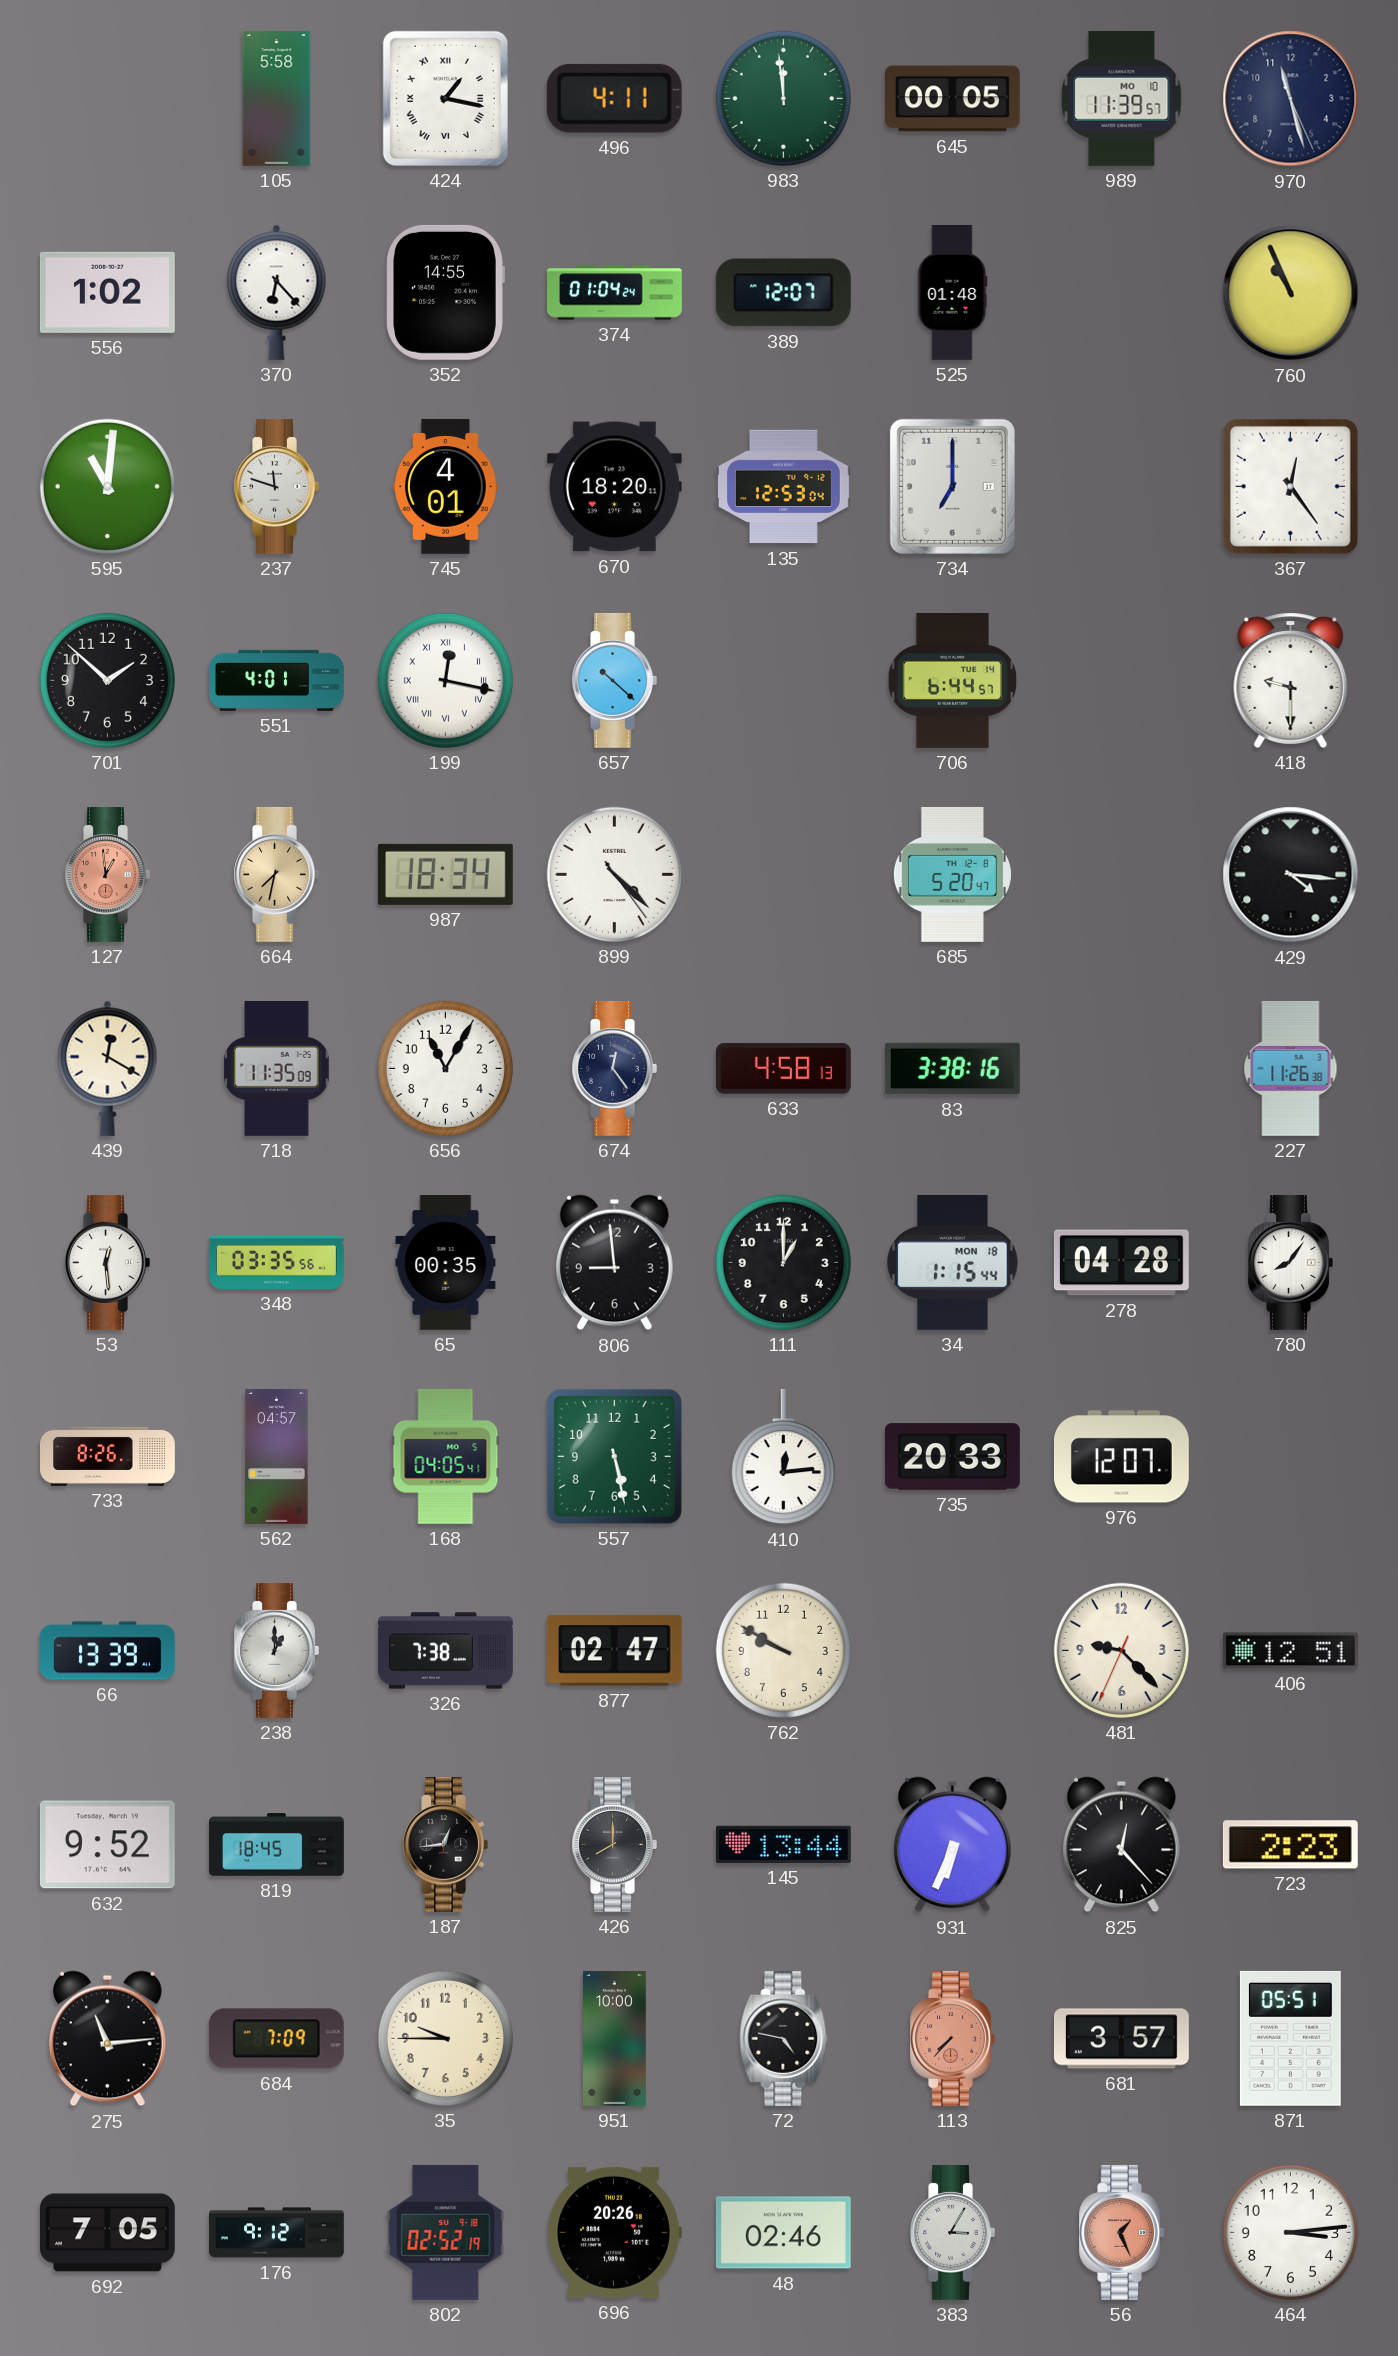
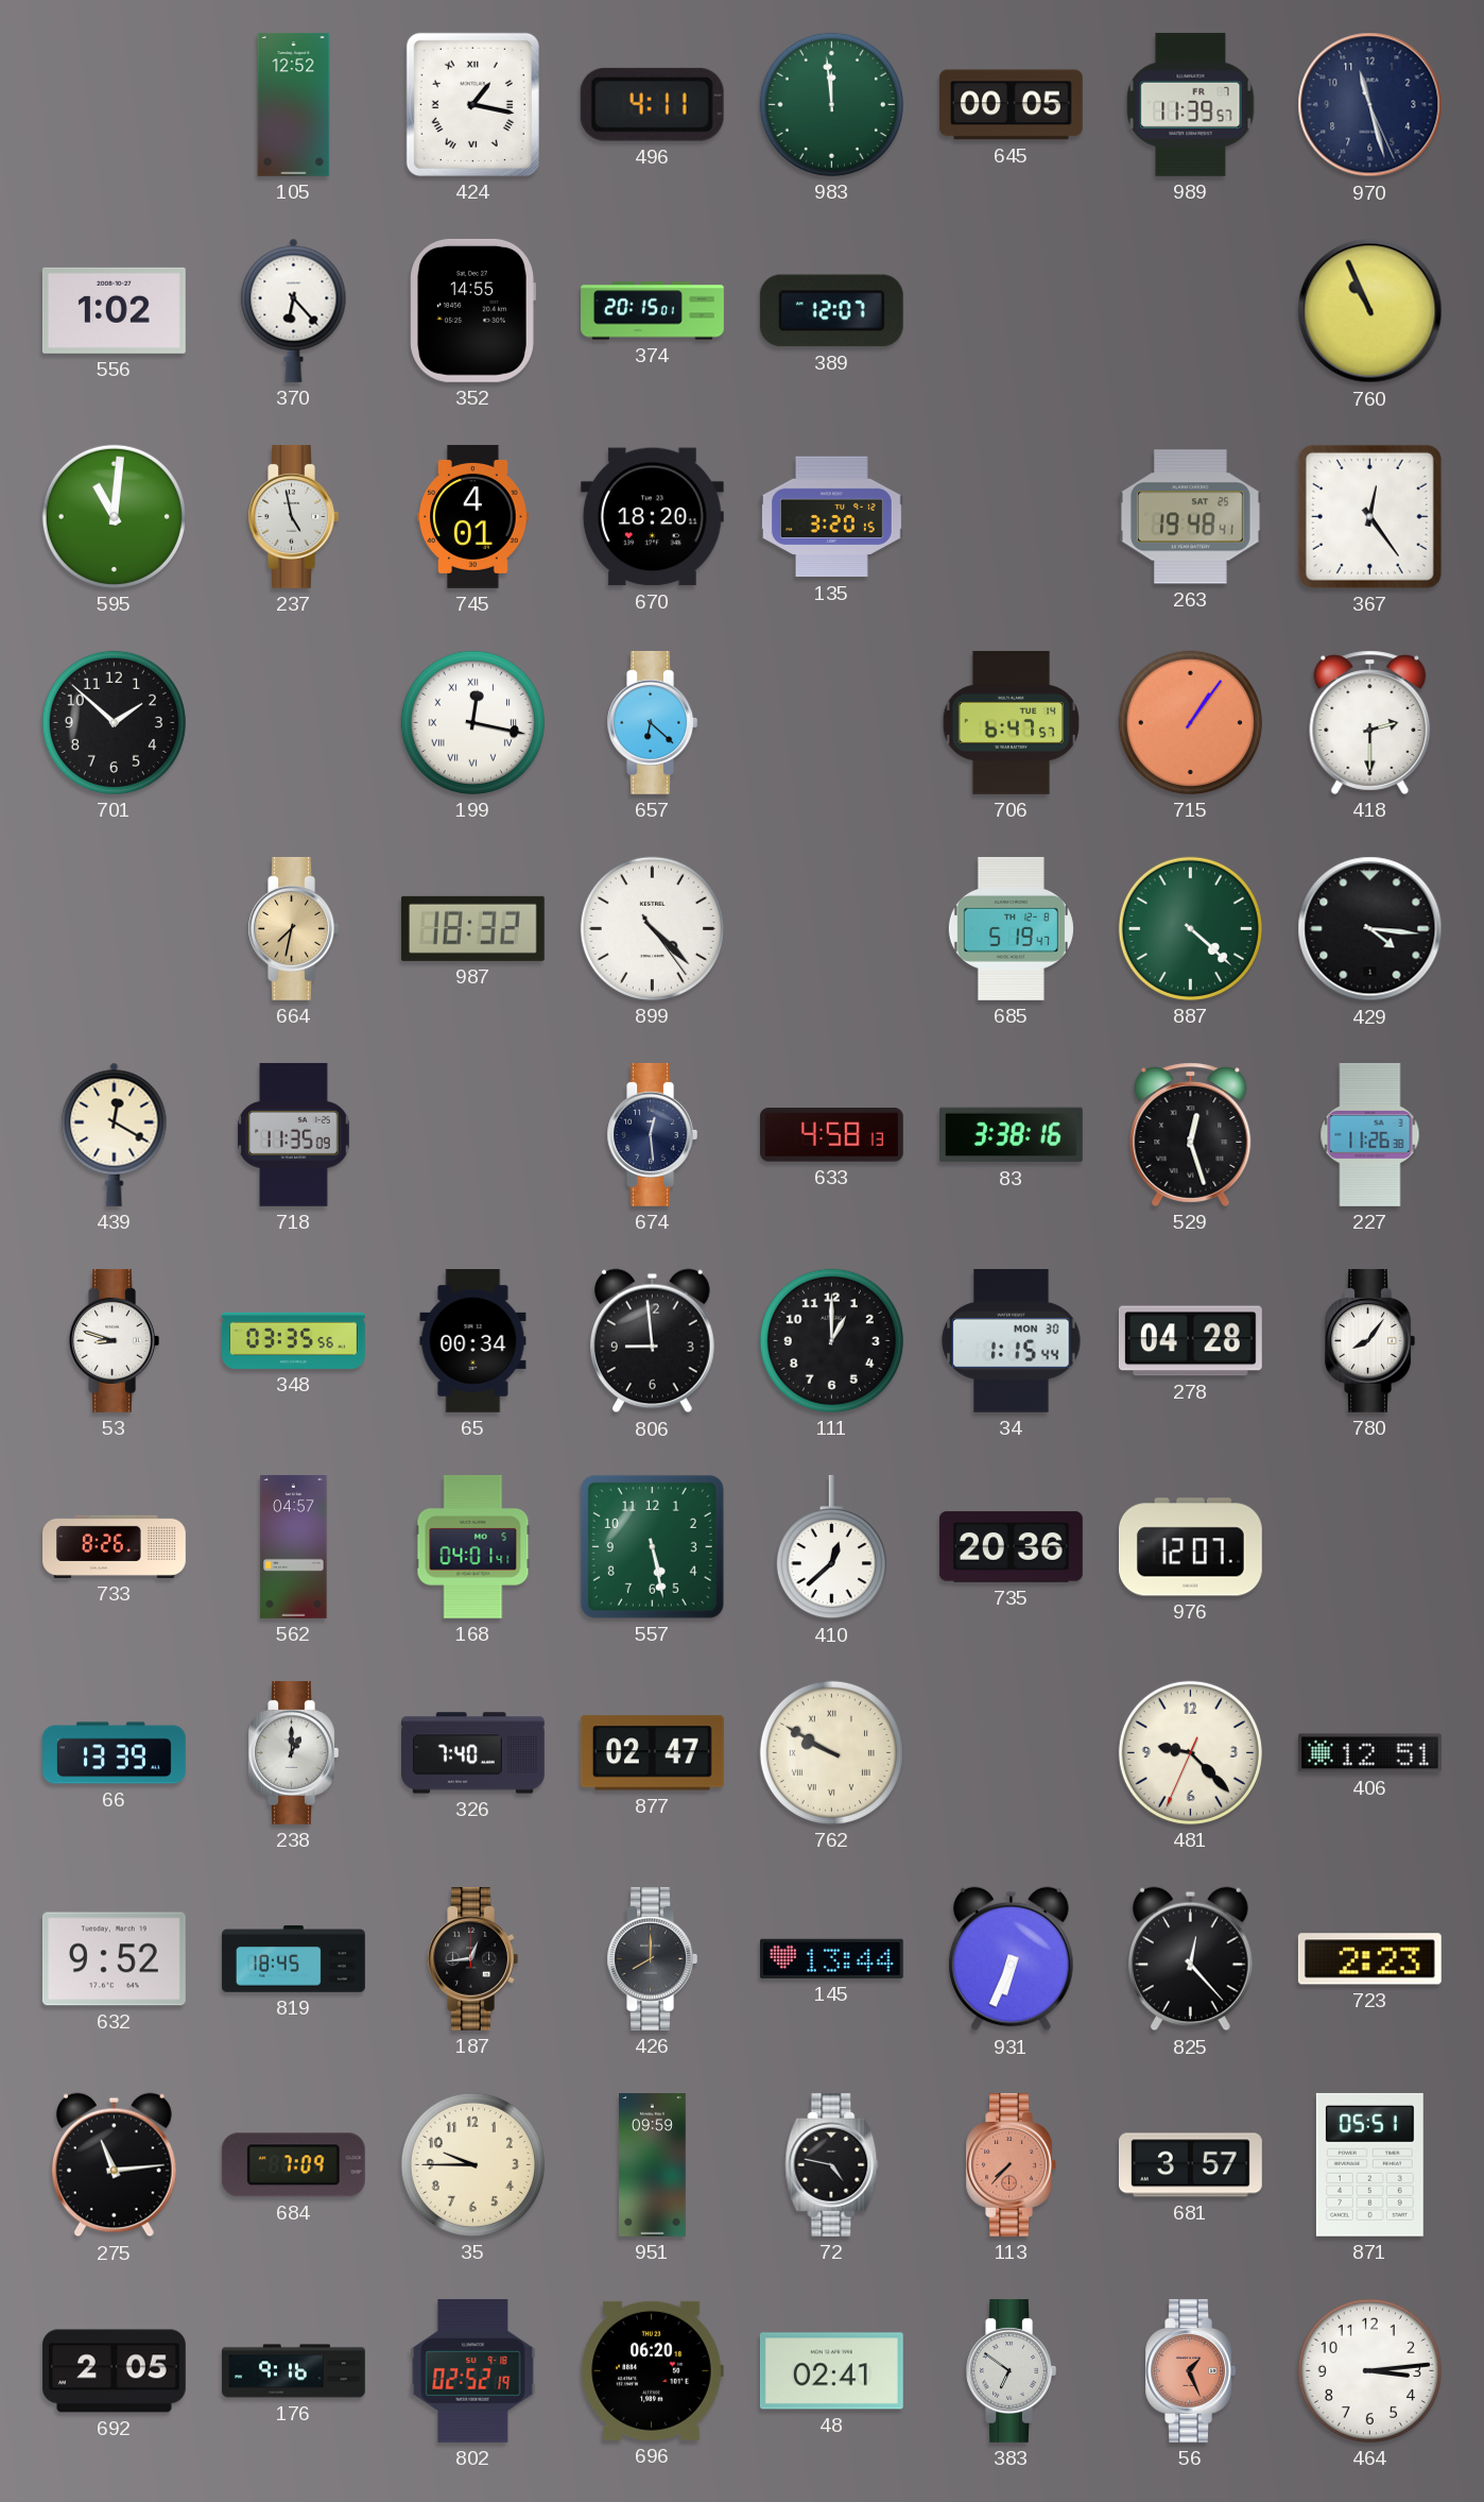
105: 5:58 -> 12:52 (294, 105)
989 date: MO 10 -> FR 7 (1191, 104)
374: 01:04 -> 20:15 (653, 311)
525: 01:48 -> none (953, 293)
237: 11:48 -> 4:58 (293, 516)
135: 12:53 -> 3:20 (831, 517)
734: 7:00 -> none (952, 486)
263: none -> 19:48 (1190, 517)
551: 4:01 -> none (277, 680)
657: 10:22 -> 6:22 (652, 722)
706: 6:44 -> 6:47 (1012, 722)
715: none -> 1:06 (1190, 722)
418: 9:30 -> 2:30 (1370, 722)
127: 12:59 -> none (107, 874)
987: 18:34 -> 18:32 (472, 928)
685: 5:20 -> 5:19 (1011, 928)
887: none -> 4:22 (1190, 928)
656: 11:05 -> none (445, 1068)
674: 12:24 -> 12:29 (652, 1134)
529: none -> 12:27 (1191, 1134)
53: 12:29 -> 8:48 (114, 1340)
65: 00:35 -> 00:34 (473, 1341)
34 date: MON 18 -> MON 30 (1012, 1340)
168: 04:05 -> 04:01 (473, 1546)
410: 12:14 -> 12:38 (831, 1547)
735: 20:33 -> 20:36 (1011, 1547)
326: 7:38 -> 7:40 (473, 1753)
762 numerals: Arabic -> Roman (831, 1752)
951: 10:00 -> 09:59 (653, 2165)
692: 7:05 -> 2:05 (114, 2371)
176: 9:12 -> 9:16 (294, 2371)
696: 20:26 -> 06:20 (652, 2370)
48: 02:46 -> 02:41 (831, 2371)
383: 3:05 -> 6:51 (1011, 2370)
